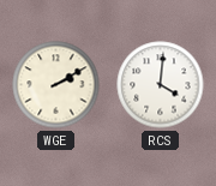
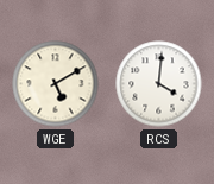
WGE: 2:10 -> 5:10 (56, 84)
